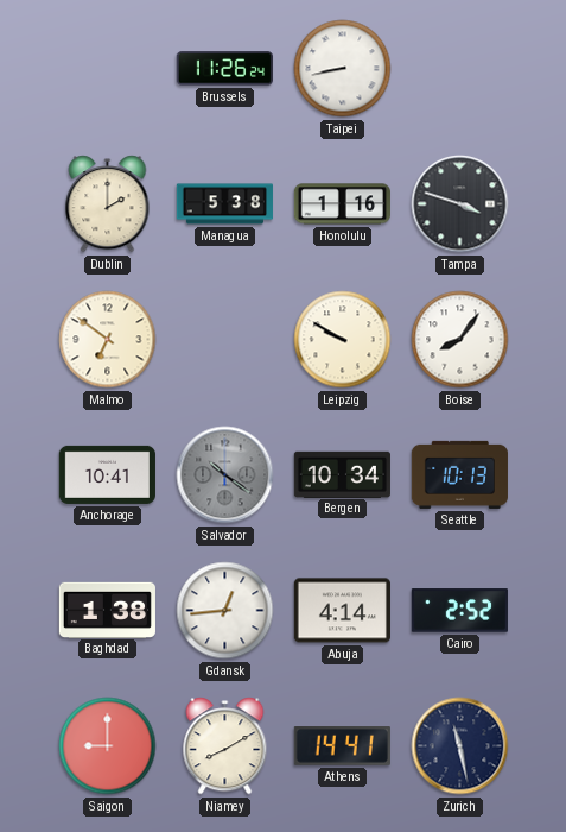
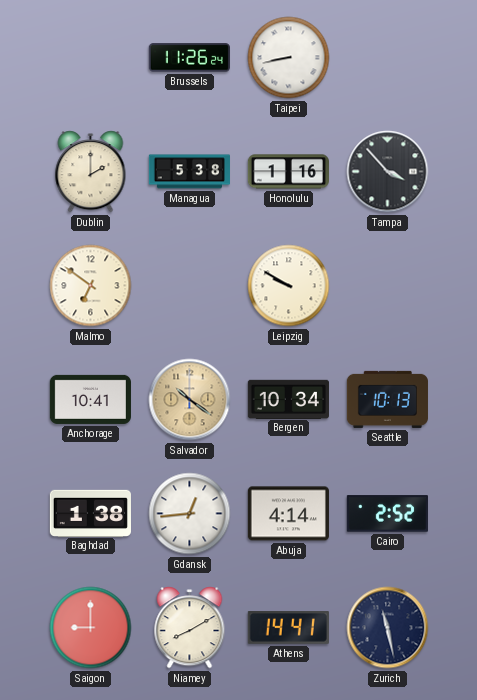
Tampa: 3:48 -> 3:53 (388, 172)
Boise: 8:06 -> none (460, 340)
Salvador dial: grey -> champagne (190, 400)
